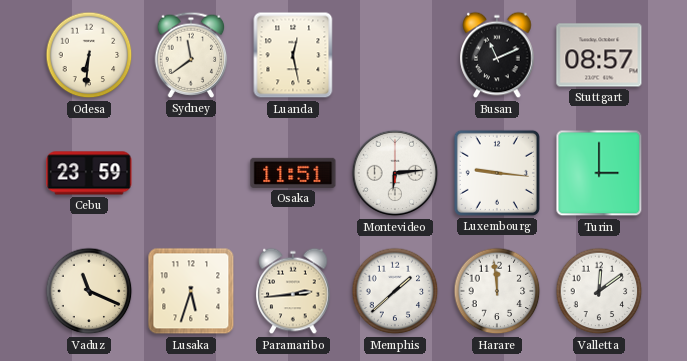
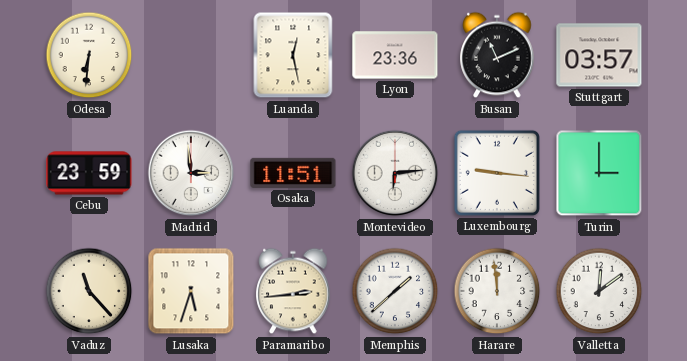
Sydney: 11:39 -> none (191, 55)
Lyon: none -> 23:36 (395, 55)
Stuttgart: 08:57 -> 03:57 (599, 55)
Madrid: none -> 2:59 (191, 173)
Vaduz: 11:19 -> 11:23 (89, 291)
